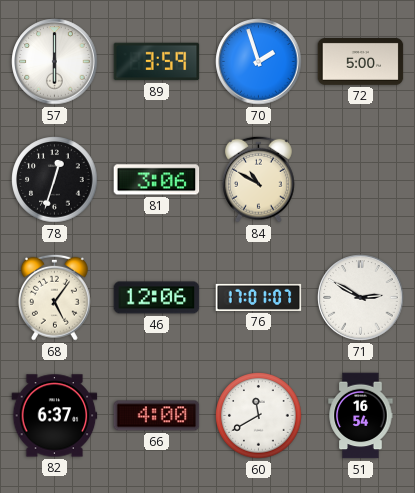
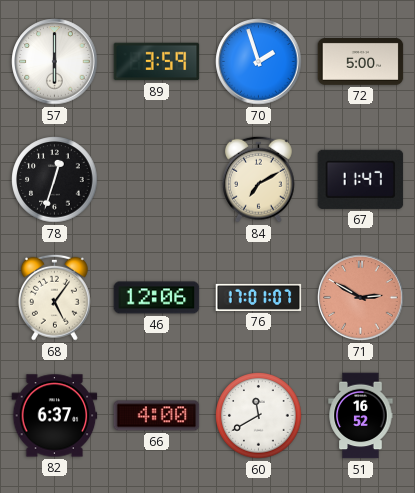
81: 3:06 -> none (157, 180)
84: 10:50 -> 7:10 (258, 179)
67: none -> 11:47 (361, 179)
71 dial: white -> salmon (361, 298)
51: 16:54 -> 16:52 (361, 416)
